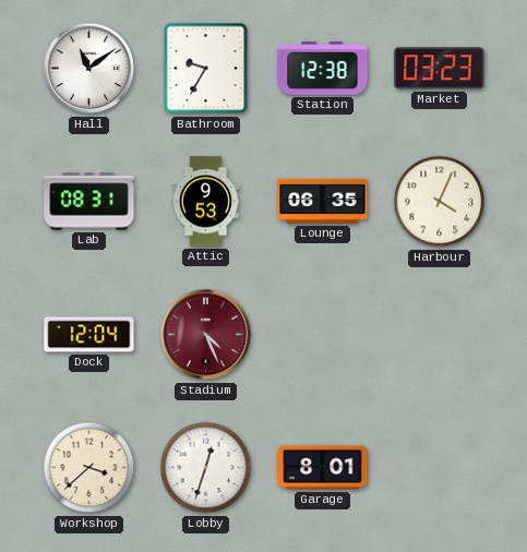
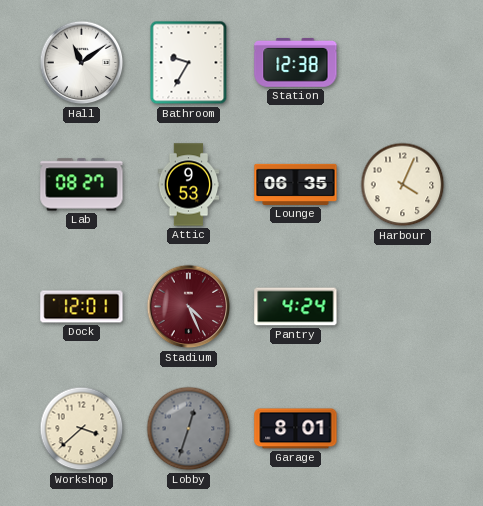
Market: 03:23 -> none (440, 69)
Lab: 08:31 -> 08:27 (82, 185)
Dock: 12:04 -> 12:01 (82, 307)
Pantry: none -> 4:24 (296, 307)
Lobby dial: white -> grey (189, 429)
